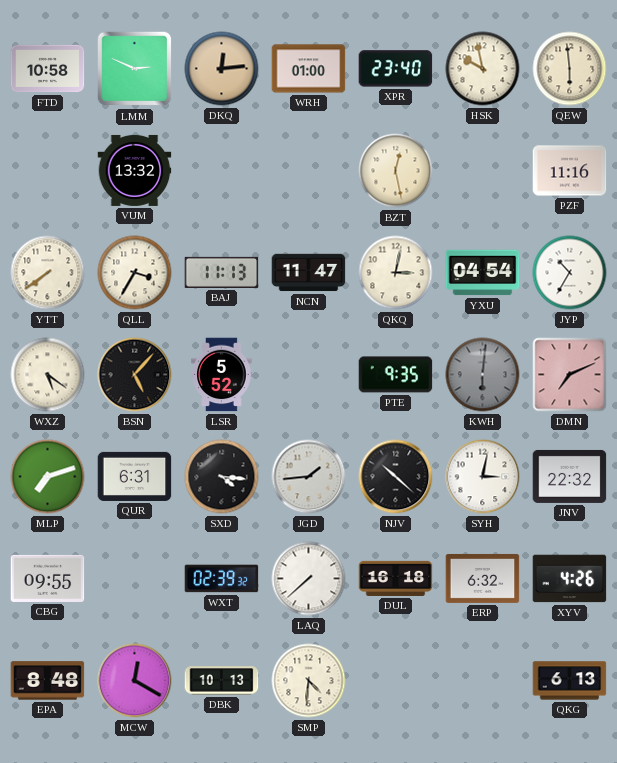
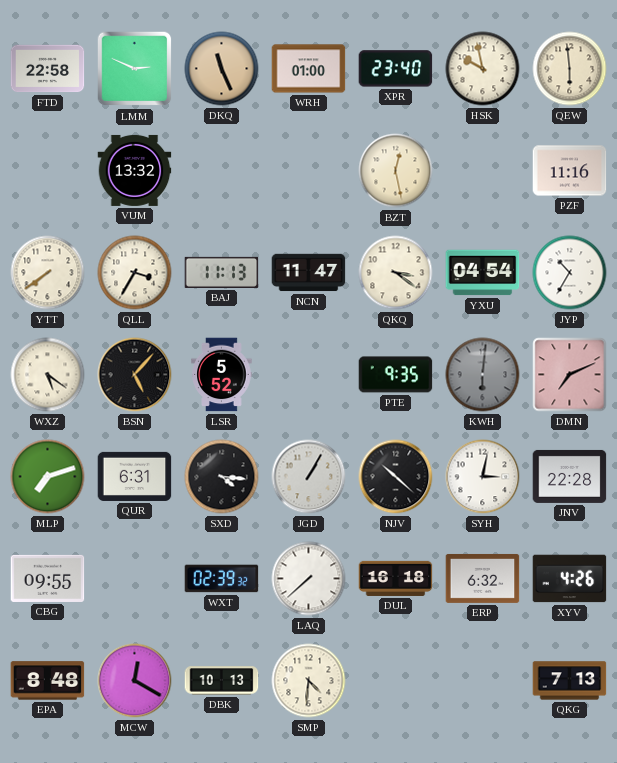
FTD: 10:58 -> 22:58 (48, 69)
DKQ: 12:14 -> 11:26 (222, 69)
QKQ: 3:02 -> 3:21 (396, 273)
JGD: 1:44 -> 1:05 (309, 477)
JNV: 22:32 -> 22:28 (570, 476)
QKG: 6:13 -> 7:13 (570, 681)
